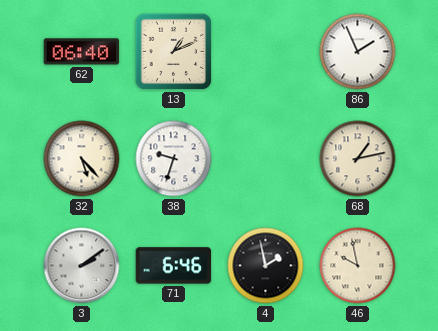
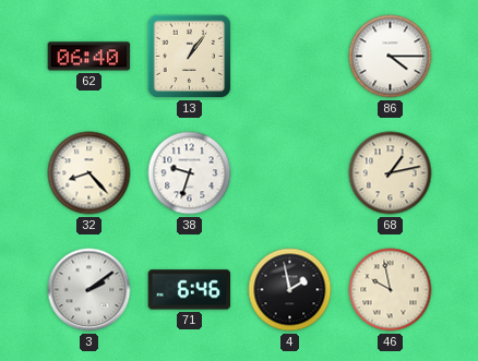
13: 1:11 -> 1:06 (190, 57)
86: 1:56 -> 4:15 (391, 57)
32: 5:23 -> 8:23 (89, 173)
